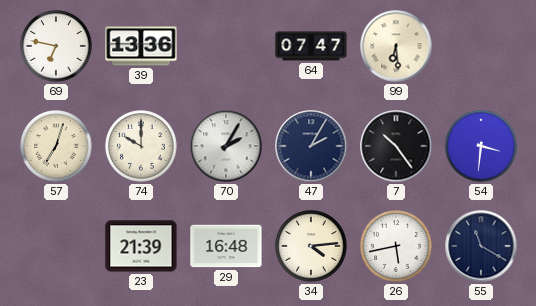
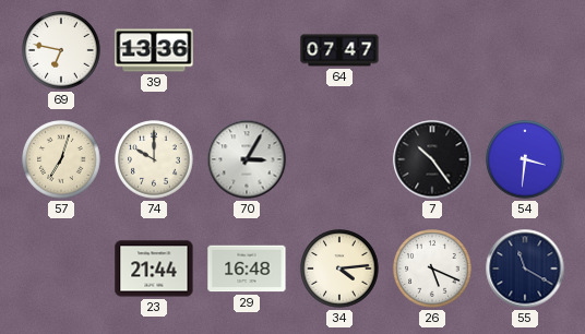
99: 6:29 -> none (396, 46)
70: 2:05 -> 3:05 (247, 159)
47: 2:05 -> none (311, 146)
23: 21:39 -> 21:44 (154, 269)
26: 5:43 -> 5:19 (432, 269)
